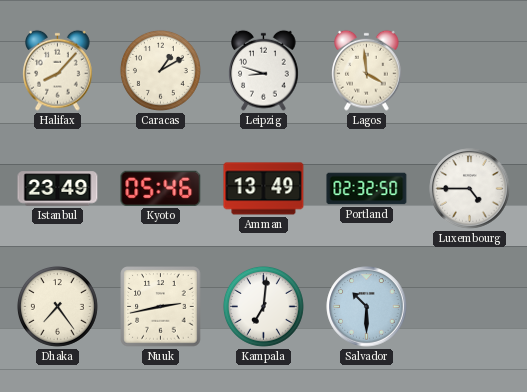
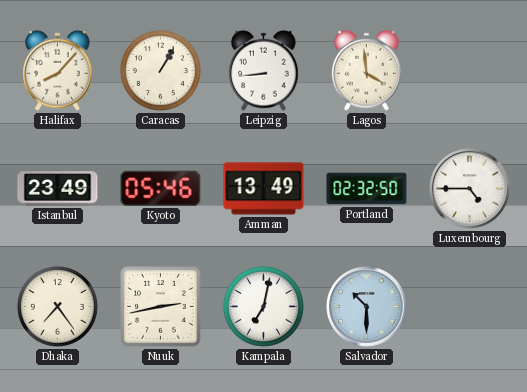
Caracas: 1:10 -> 1:05 (160, 70)
Leipzig: 8:48 -> 8:44 (264, 70)
Kampala: 7:01 -> 7:02 (263, 306)
